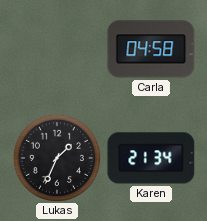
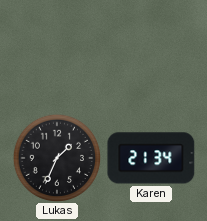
Carla: 04:58 -> none (151, 49)
